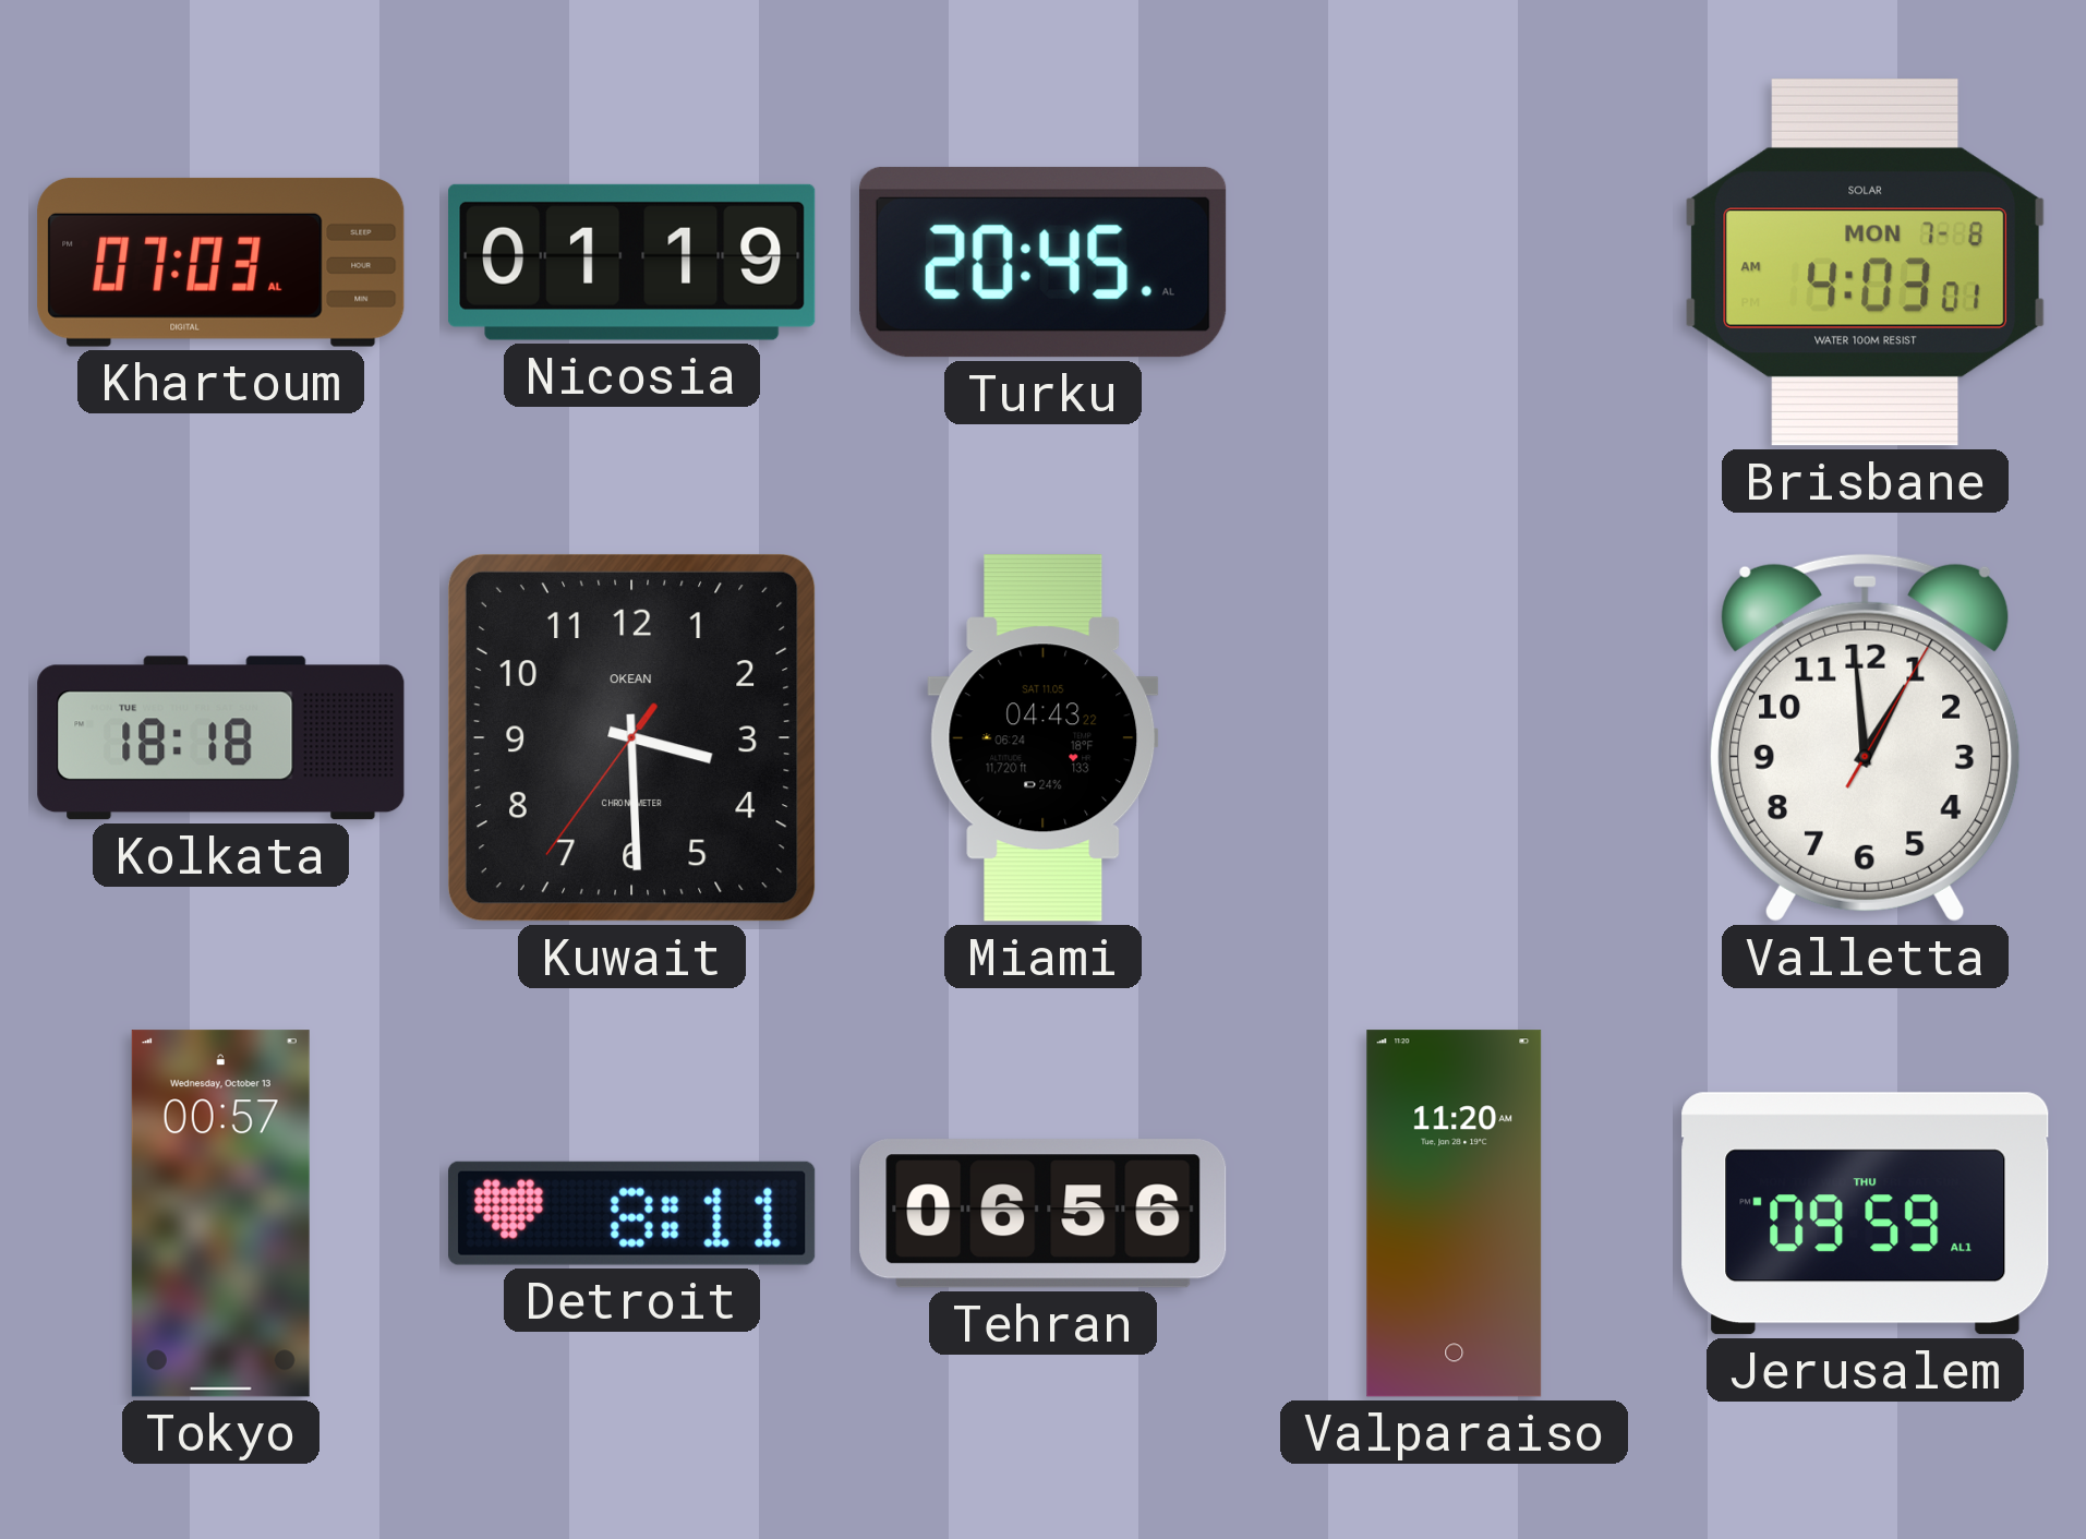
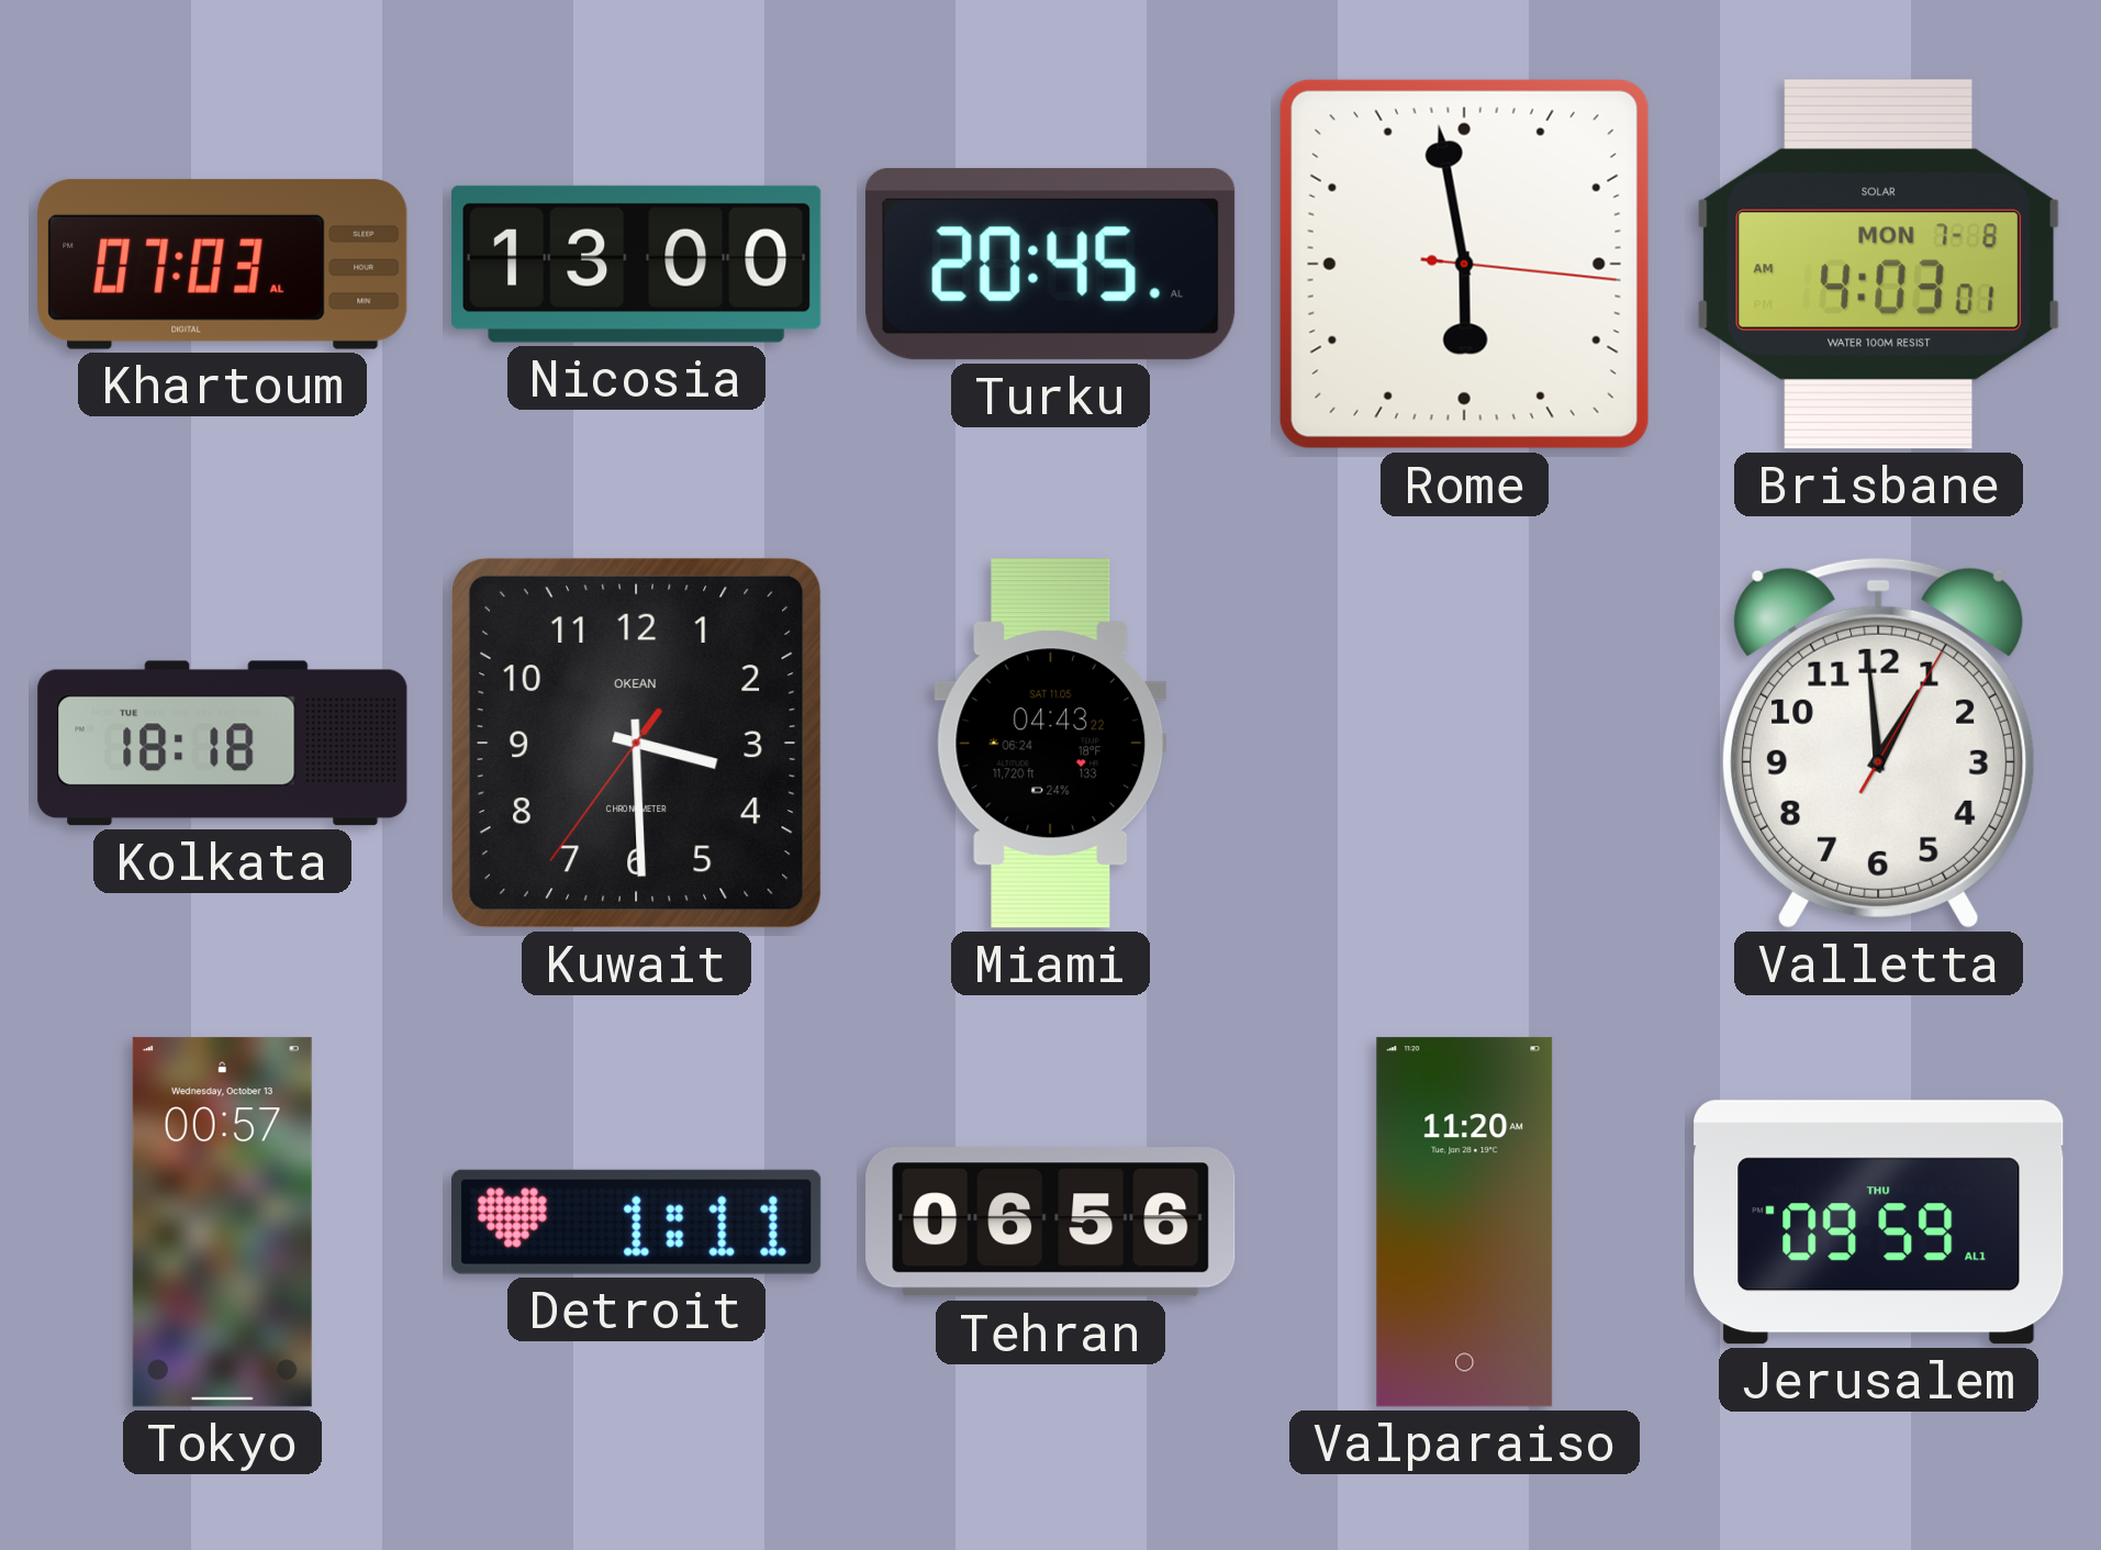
Nicosia: 01:19 -> 13:00 (637, 264)
Rome: none -> 5:58 (1464, 264)
Detroit: 8:11 -> 1:11 (637, 1222)
